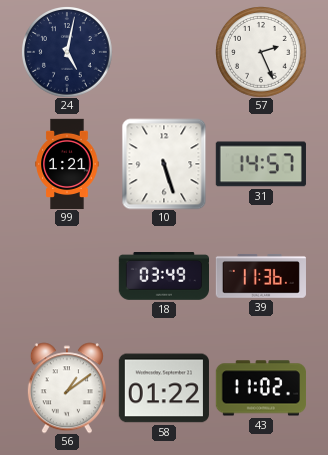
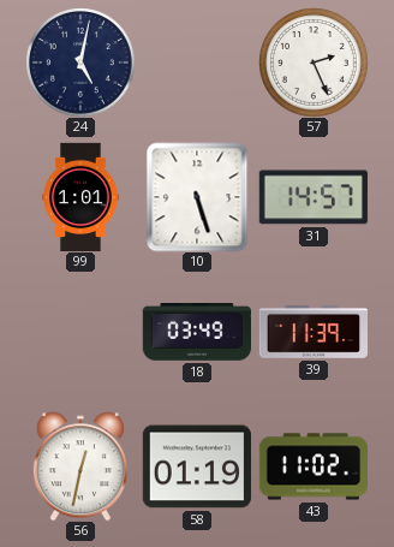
99: 1:21 -> 1:01 (80, 197)
39: 11:36 -> 11:39 (312, 332)
56: 1:09 -> 12:32 (80, 466)
58: 01:22 -> 01:19 (197, 466)
